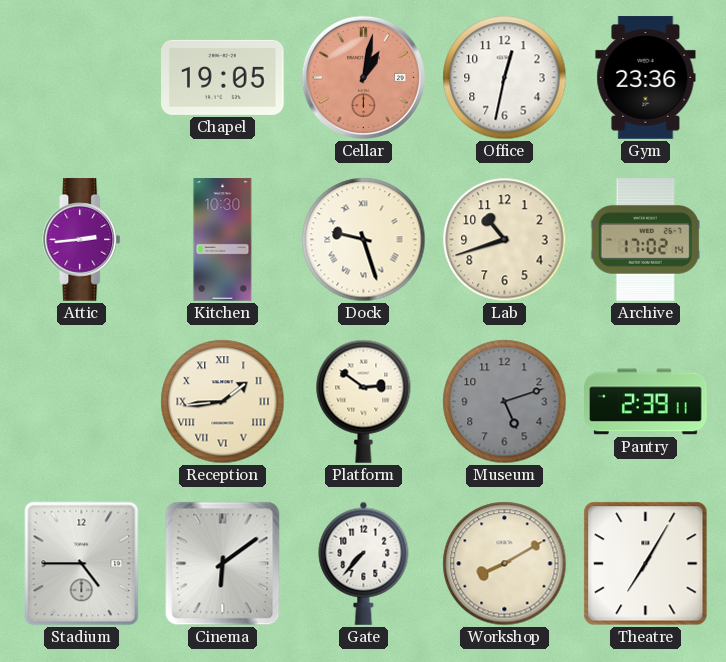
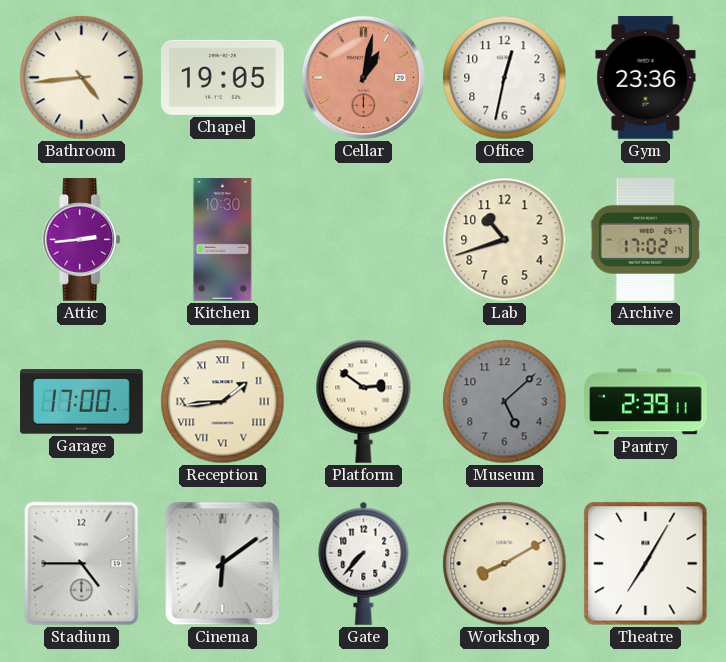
Bathroom: none -> 4:44 (82, 78)
Dock: 9:27 -> none (364, 240)
Garage: none -> 17:00 (82, 402)
Museum: 5:12 -> 5:08 (505, 402)
